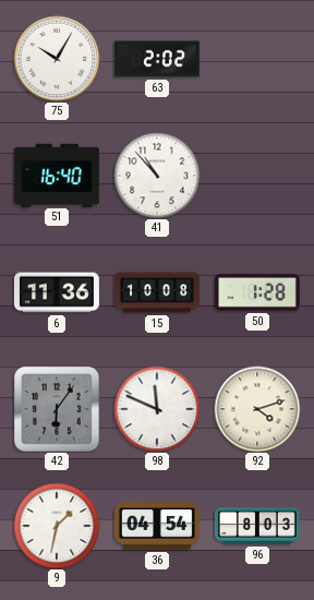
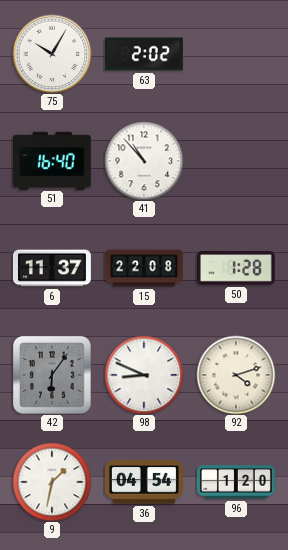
6: 11:36 -> 11:37 (52, 268)
15: 10:08 -> 22:08 (144, 268)
98: 11:49 -> 8:49 (144, 375)
96: 8:03 -> 1:20 (236, 482)
